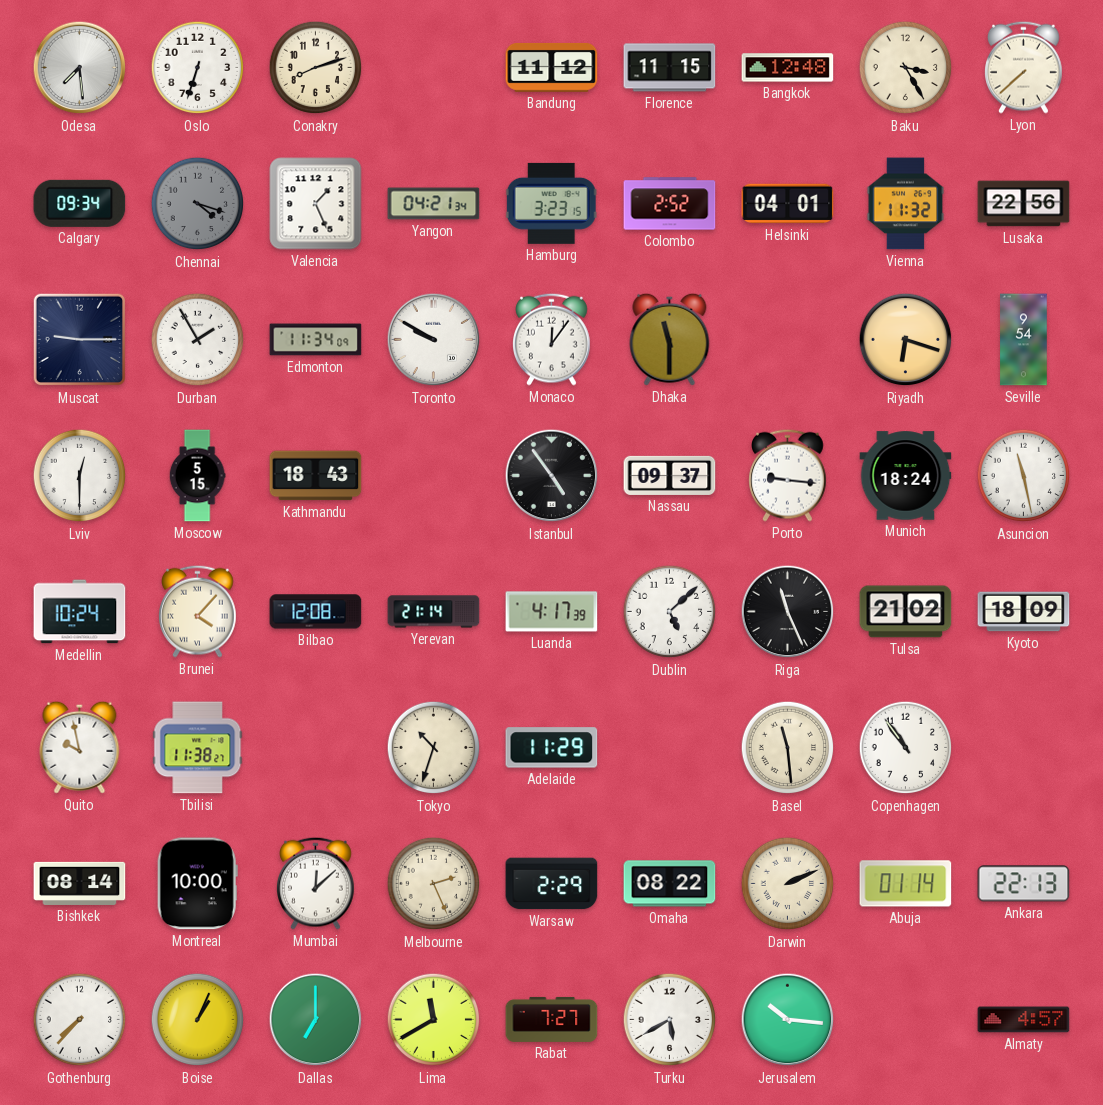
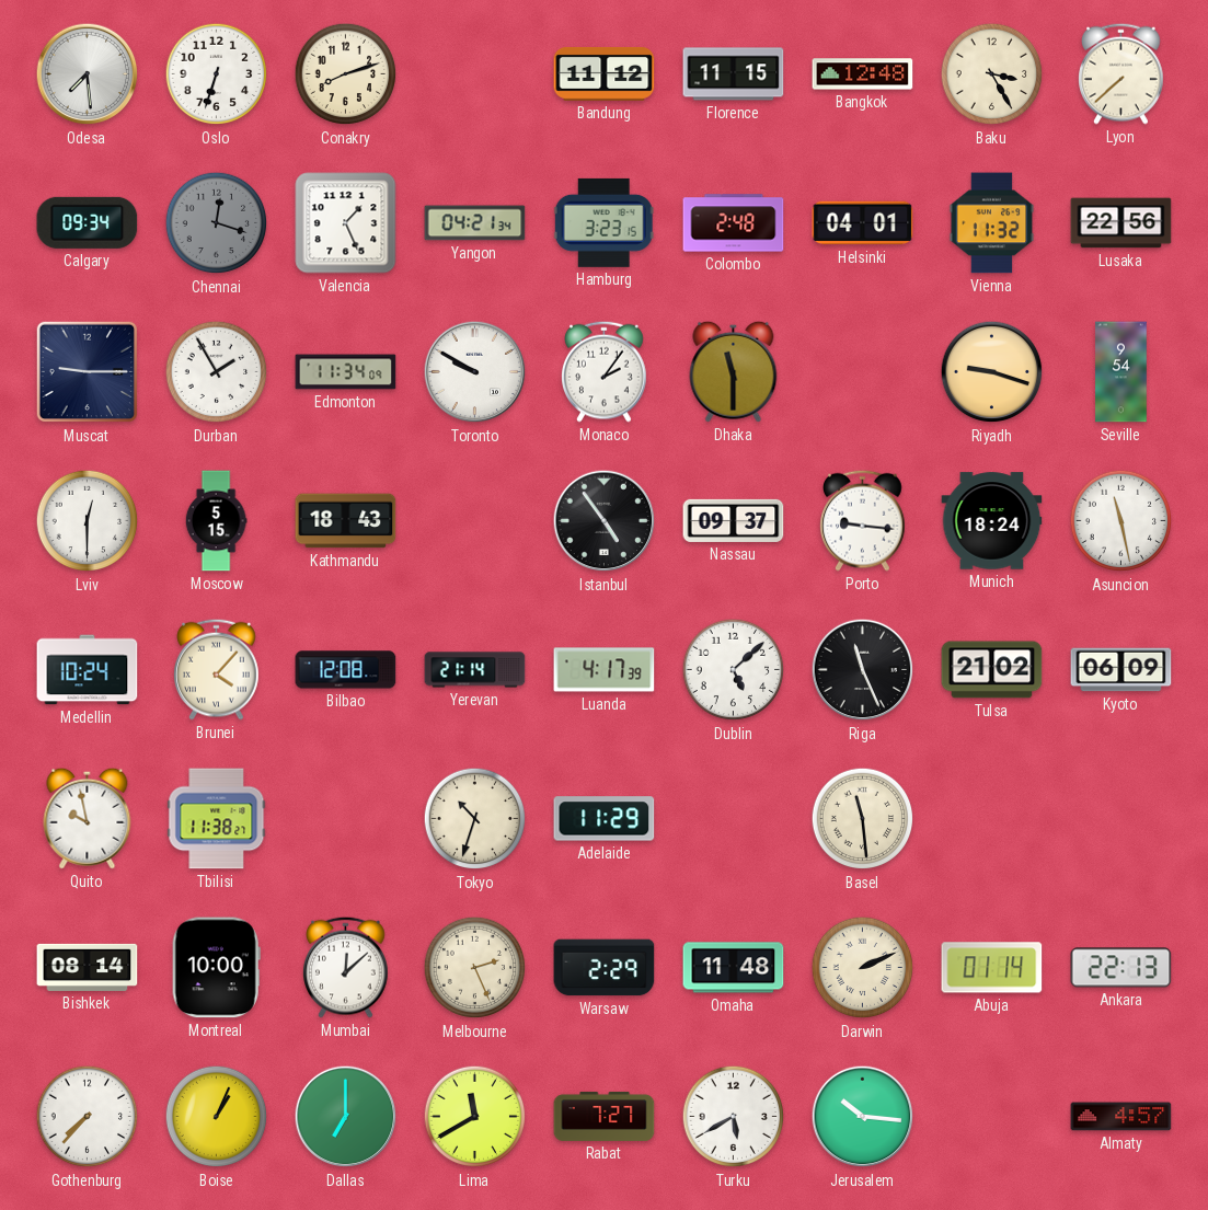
Chennai: 4:18 -> 12:18 (217, 223)
Colombo: 2:52 -> 2:48 (734, 223)
Monaco: 12:06 -> 2:06 (605, 371)
Riyadh: 6:18 -> 9:18 (992, 372)
Kyoto: 18:09 -> 06:09 (1121, 670)
Copenhagen: 10:54 -> none (906, 748)
Omaha: 08:22 -> 11:48 (734, 968)
